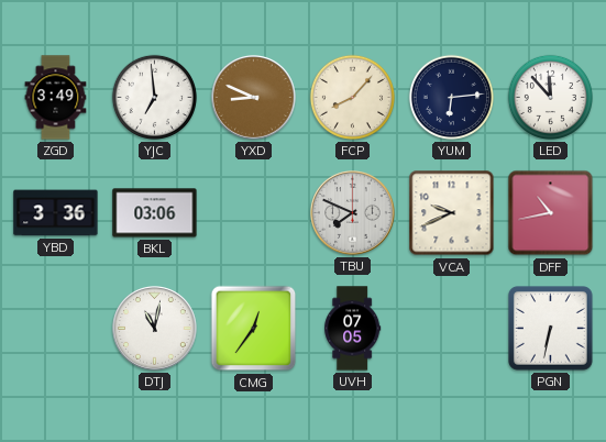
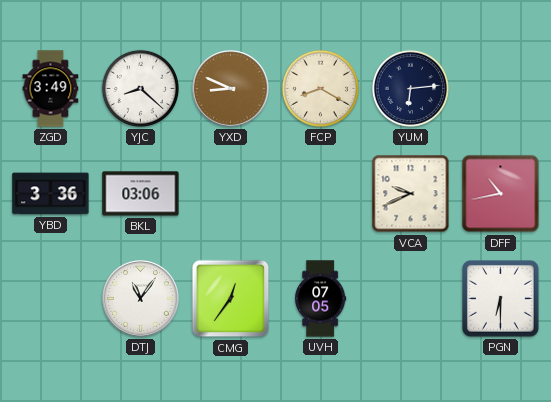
YJC: 6:59 -> 8:22 (140, 88)
FCP: 8:07 -> 8:20 (320, 88)
LED: 11:53 -> none (550, 97)
TBU: 7:49 -> none (353, 213)
DTJ: 11:02 -> 11:06 (141, 299)
PGN: 6:32 -> 6:30 (501, 299)
